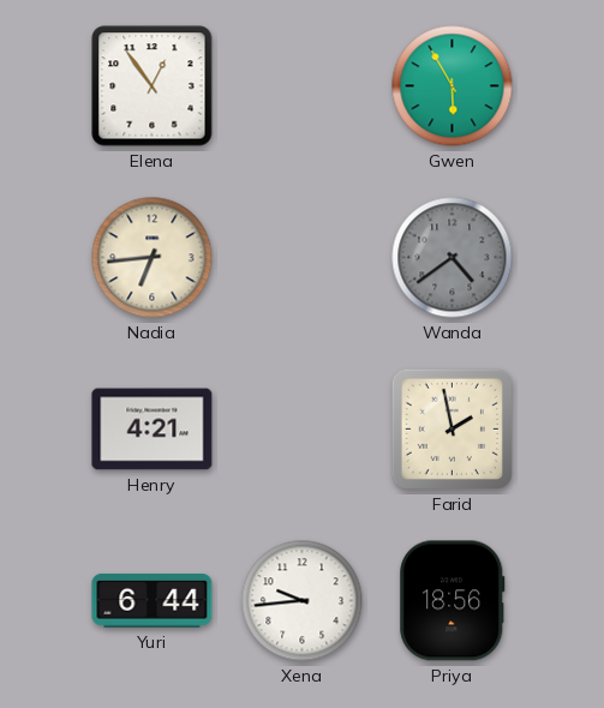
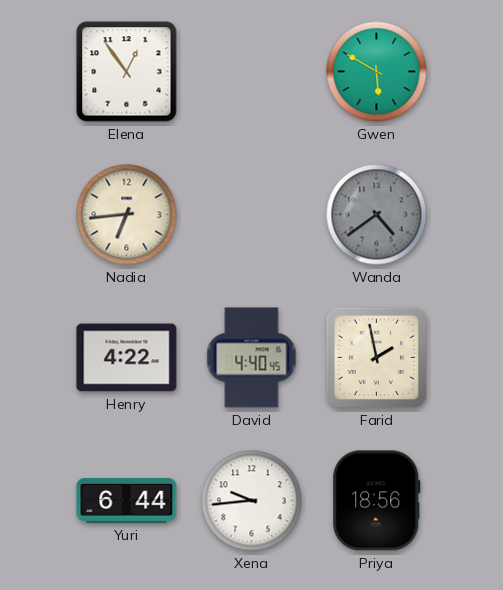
Gwen: 5:55 -> 5:50 (377, 72)
Henry: 4:21 -> 4:22 (127, 358)
David: none -> 4:40 (252, 358)
